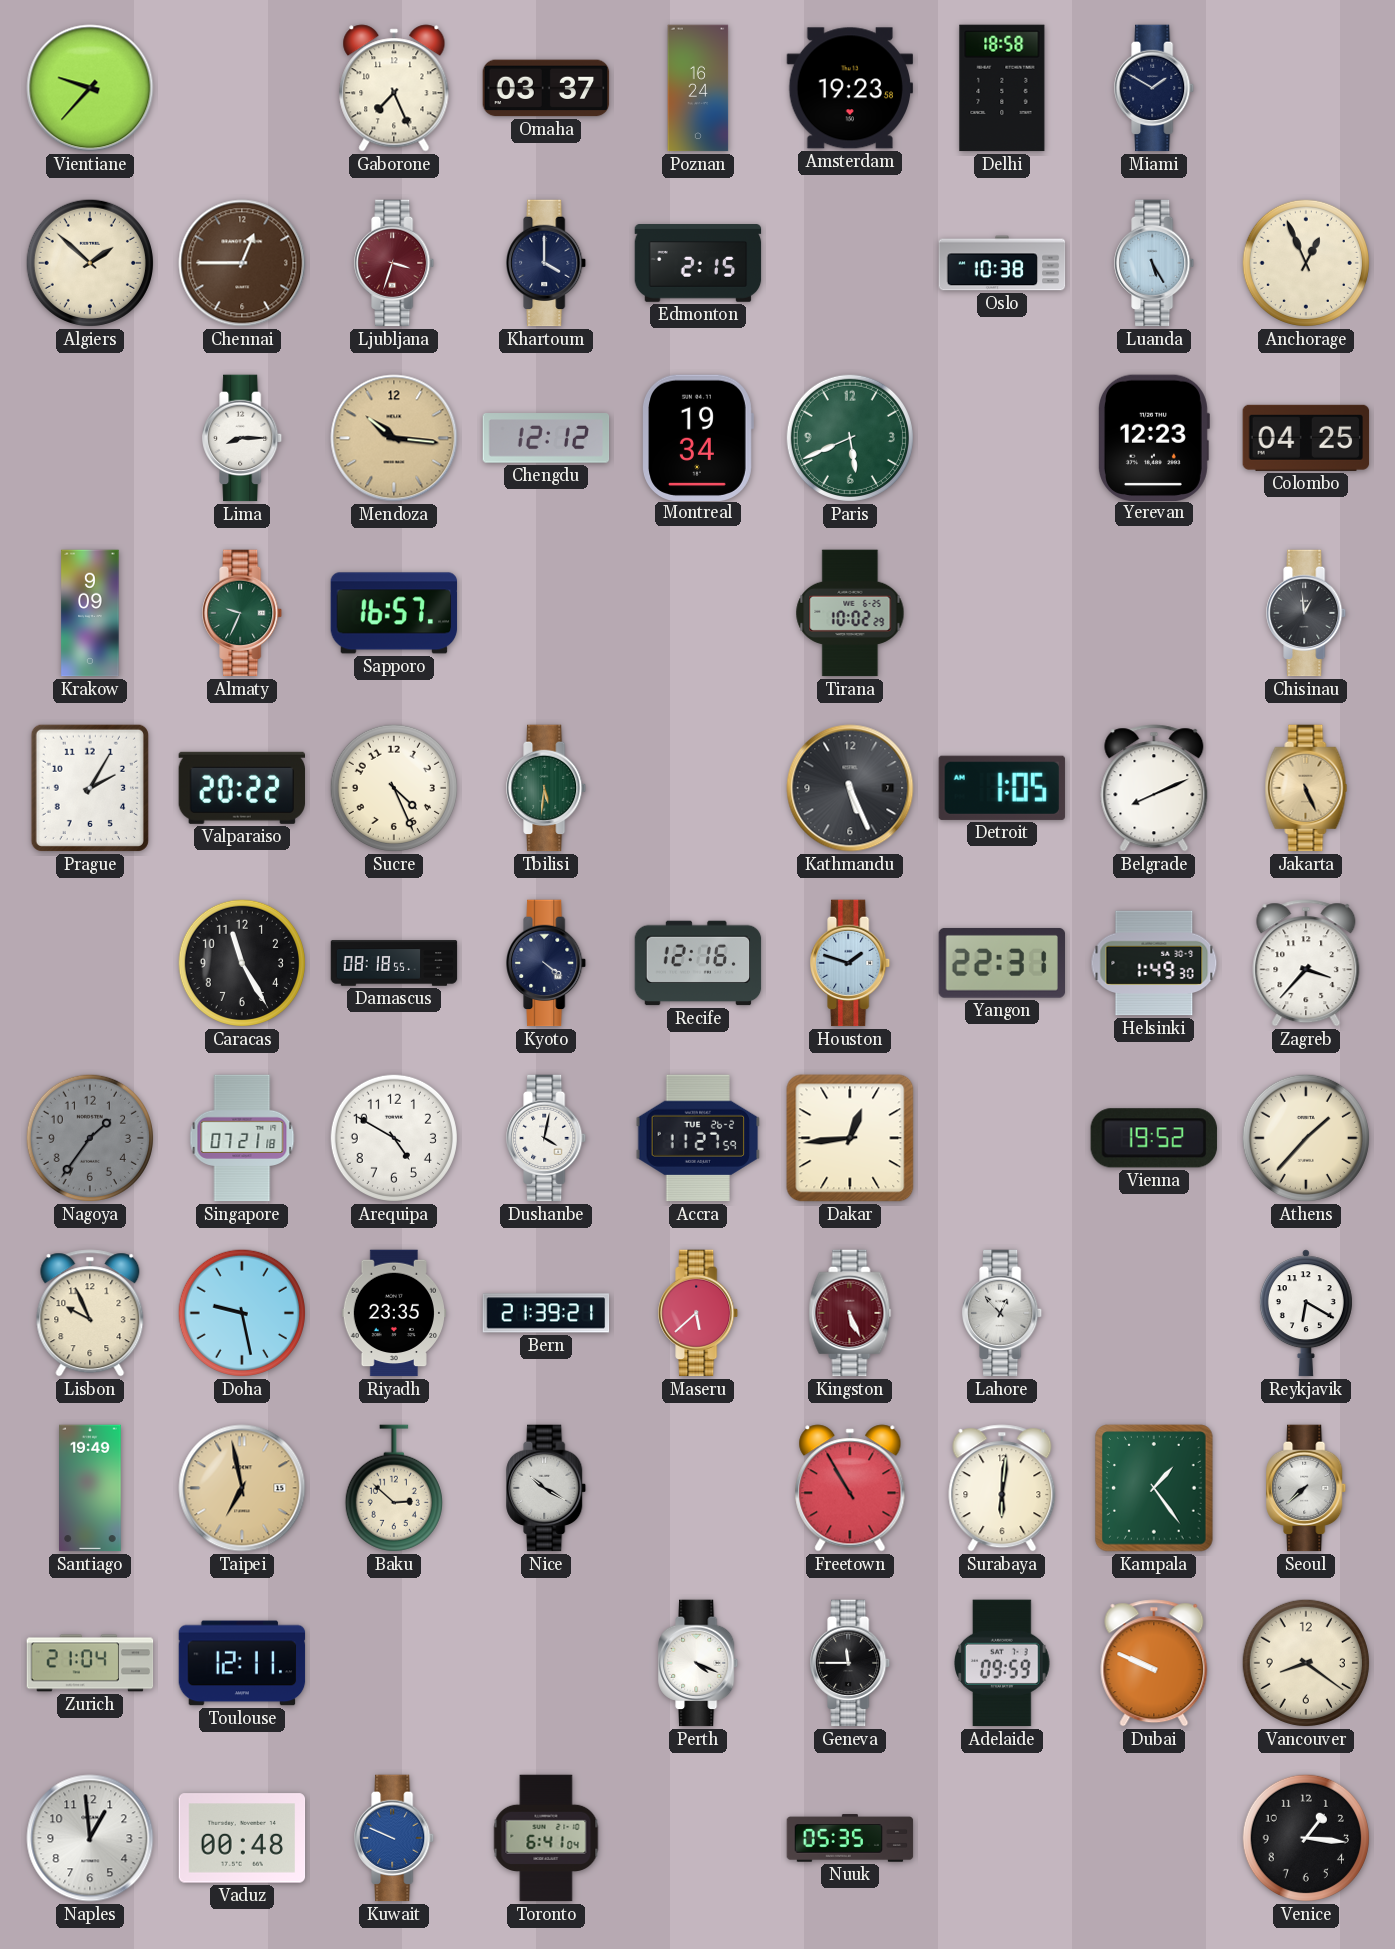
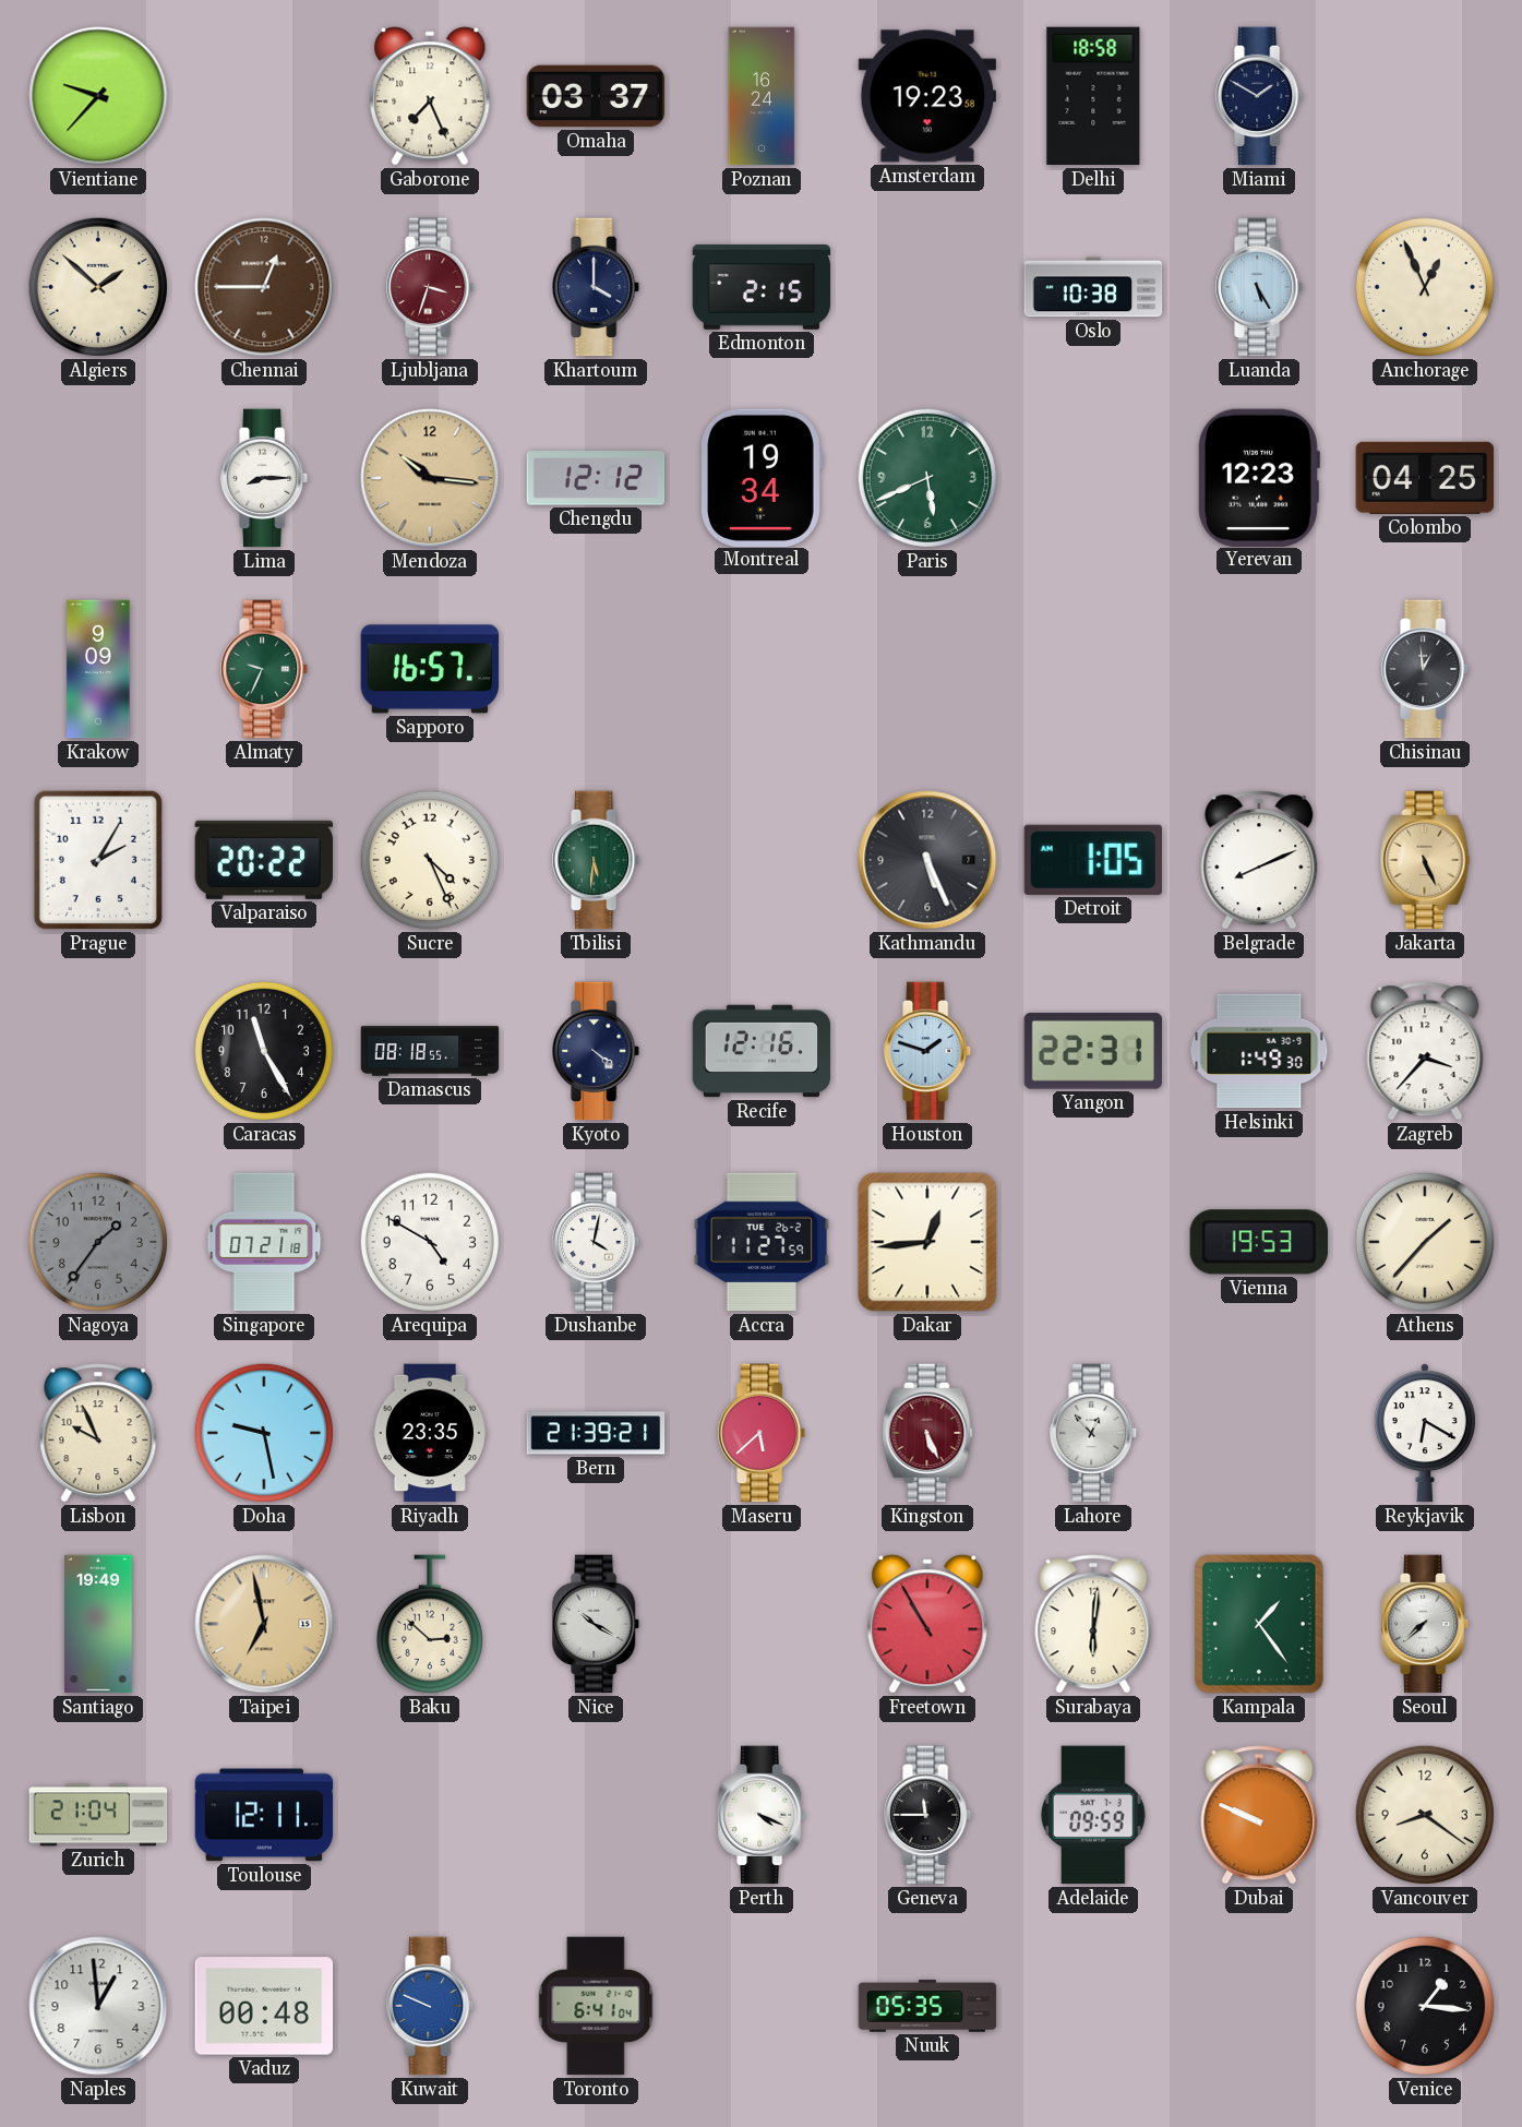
Tirana: 10:02 -> none (850, 613)
Vienna: 19:52 -> 19:53 (1259, 1242)
